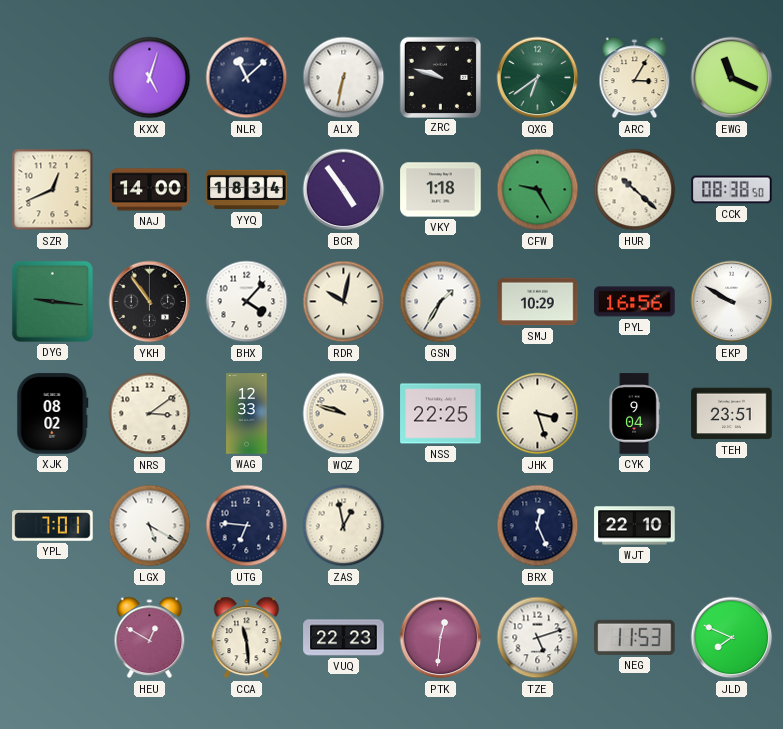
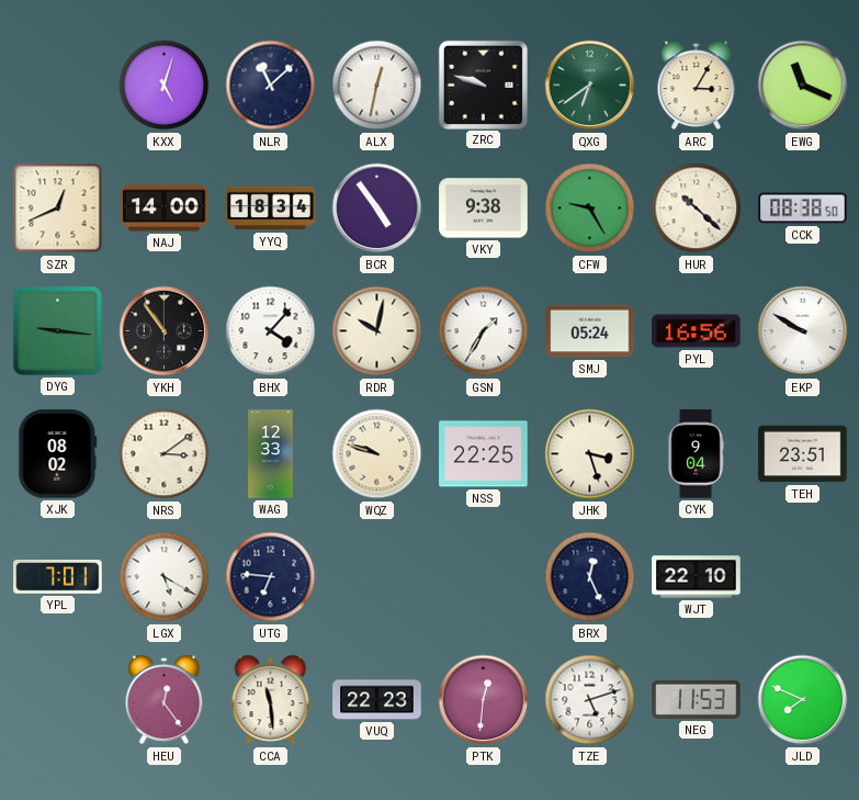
ALX: 6:32 -> 12:32 (377, 86)
VKY: 1:18 -> 9:38 (484, 209)
SMJ: 10:29 -> 05:24 (590, 331)
ZAS: 12:58 -> none (344, 526)
HEU: 12:50 -> 12:24 (165, 700)
